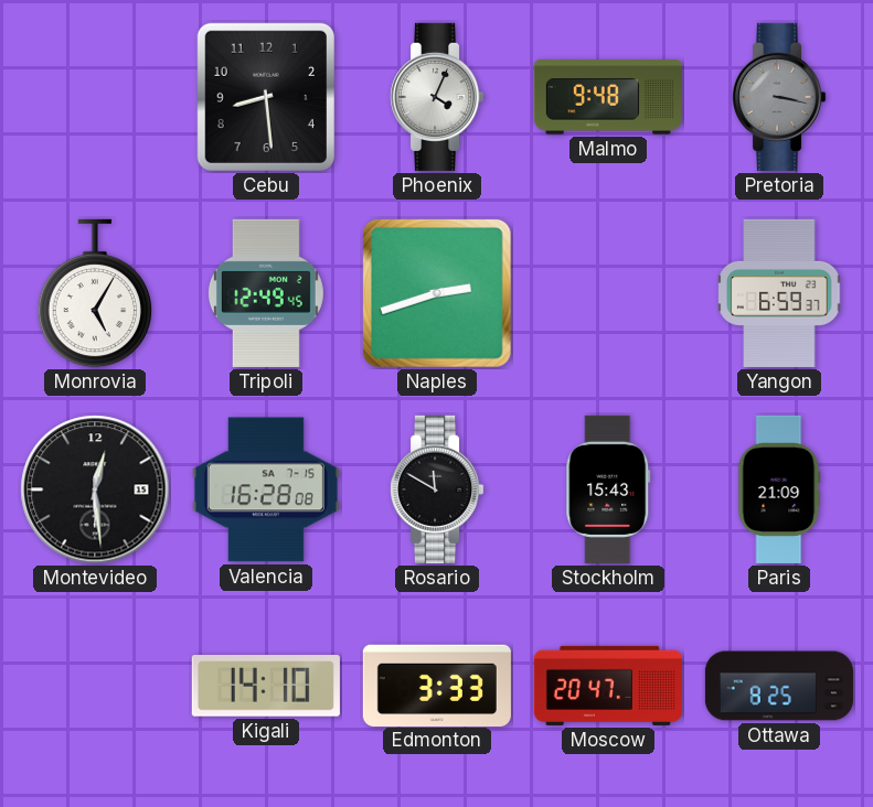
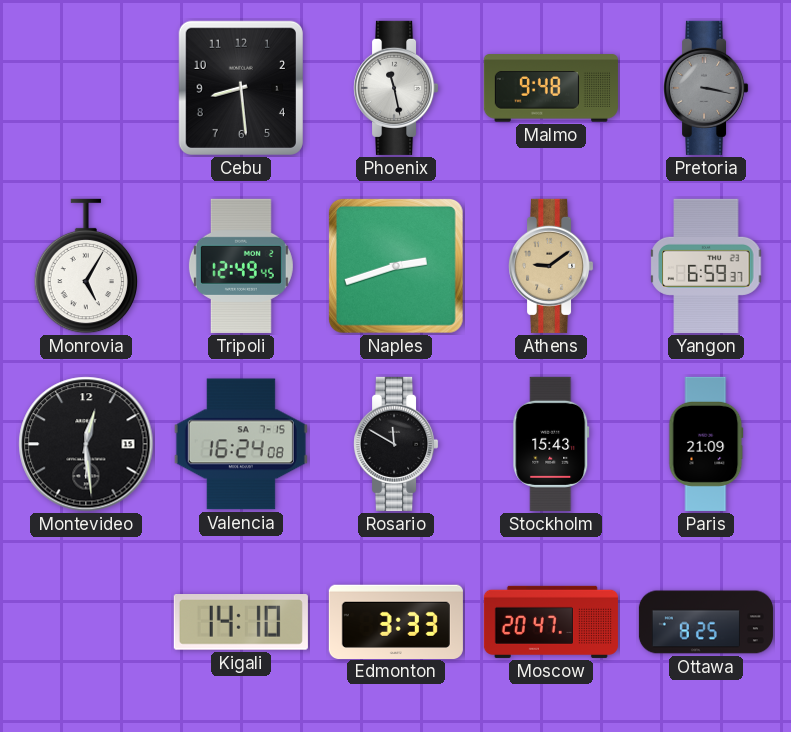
Phoenix: 4:04 -> 11:28 (397, 88)
Athens: none -> 9:09 (552, 266)
Valencia: 16:28 -> 16:24 (241, 444)
